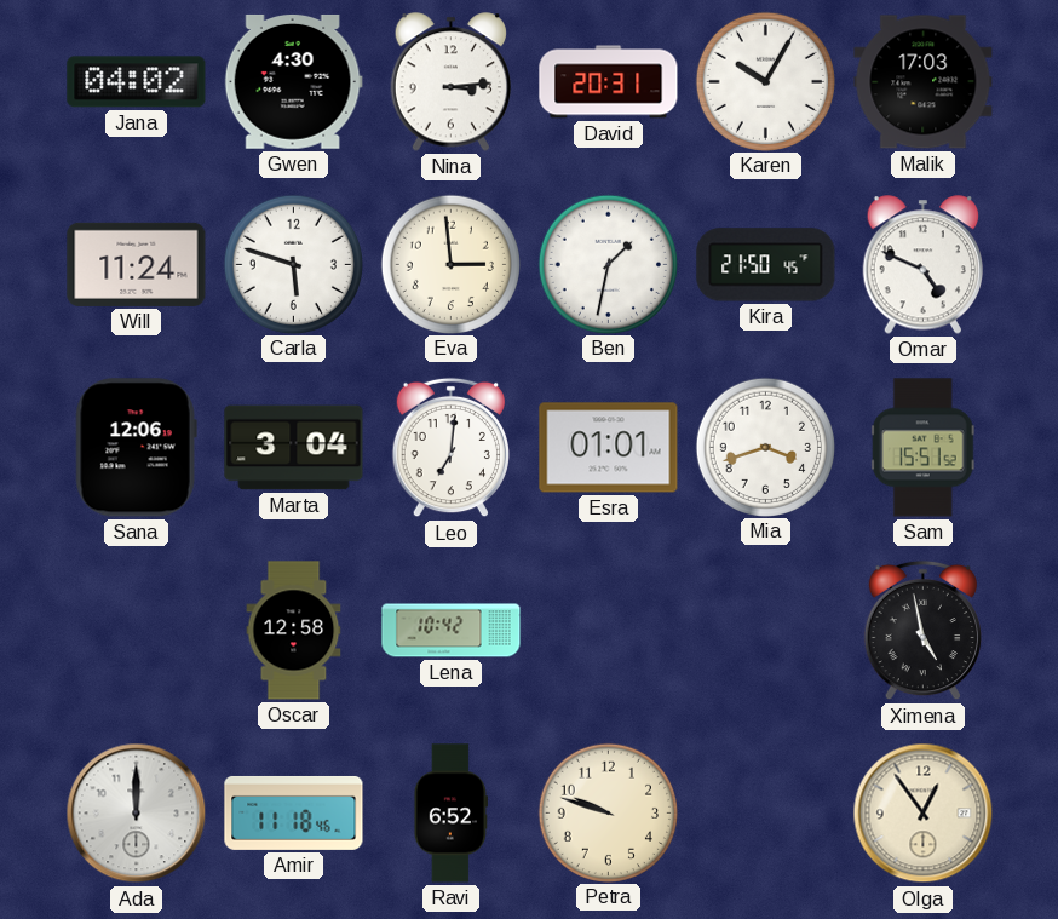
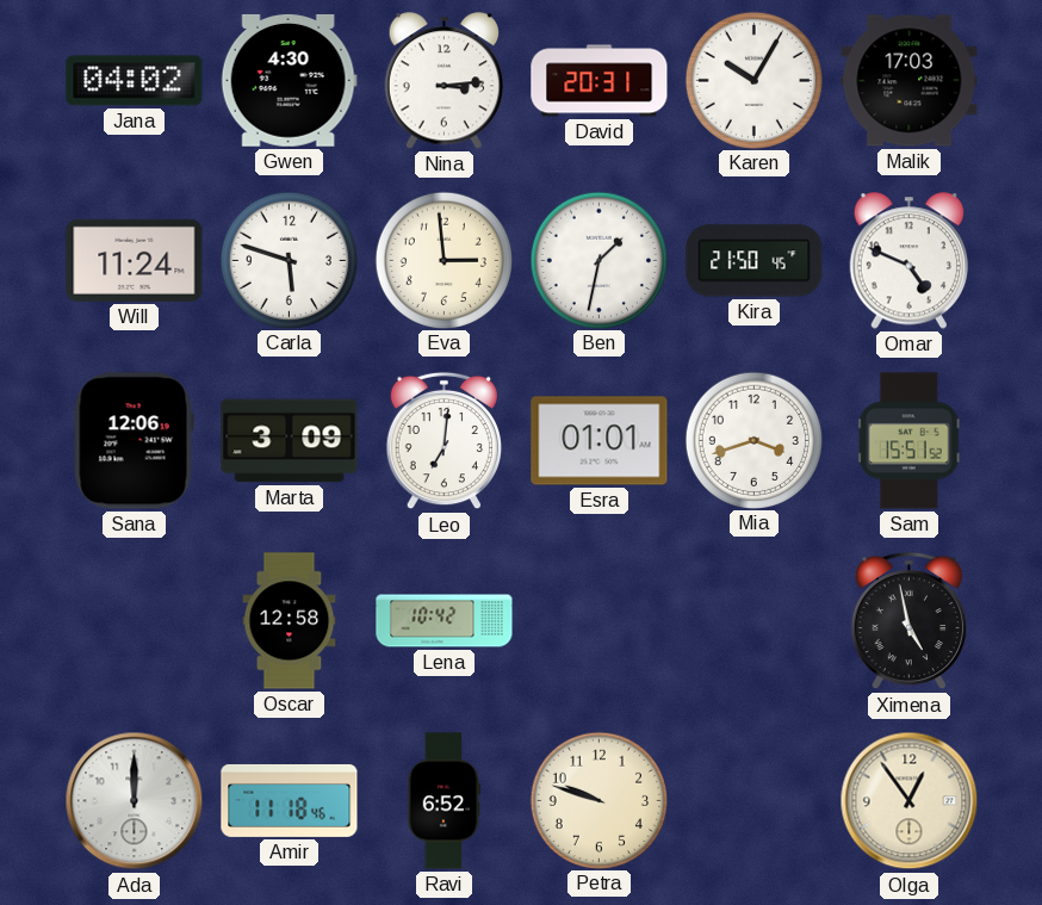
Marta: 3:04 -> 3:09 (290, 441)
